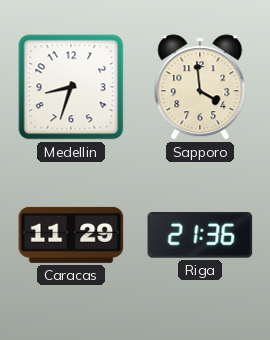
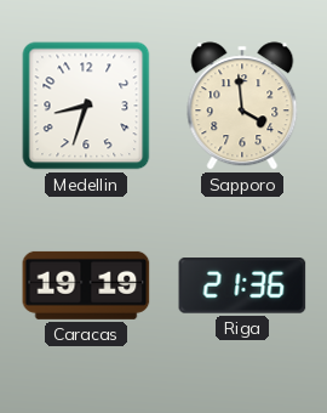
Caracas: 11:29 -> 19:19 (86, 285)
